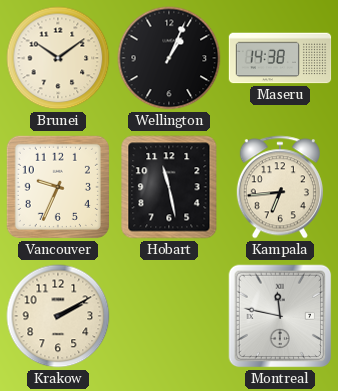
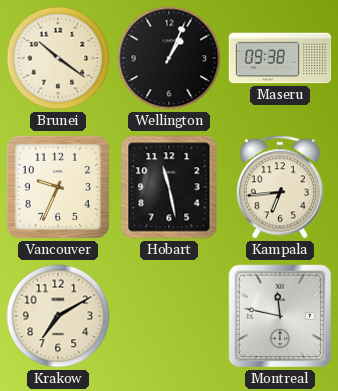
Brunei: 10:09 -> 10:21 (58, 58)
Maseru: 14:38 -> 09:38 (280, 58)
Krakow: 2:10 -> 7:10 (58, 316)
